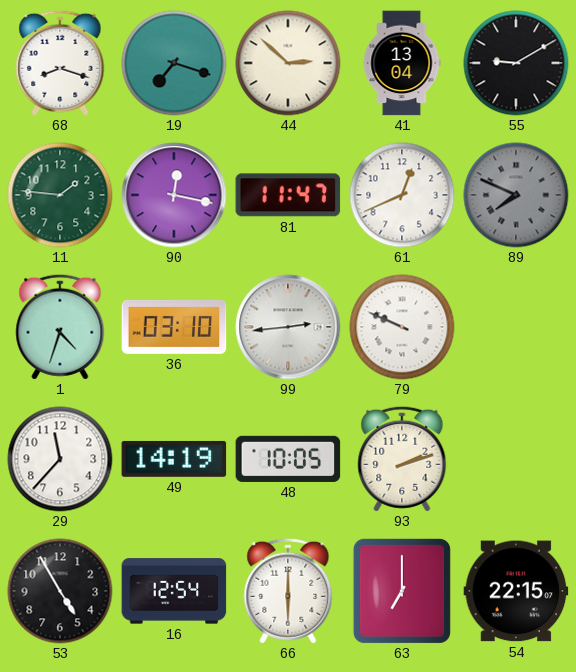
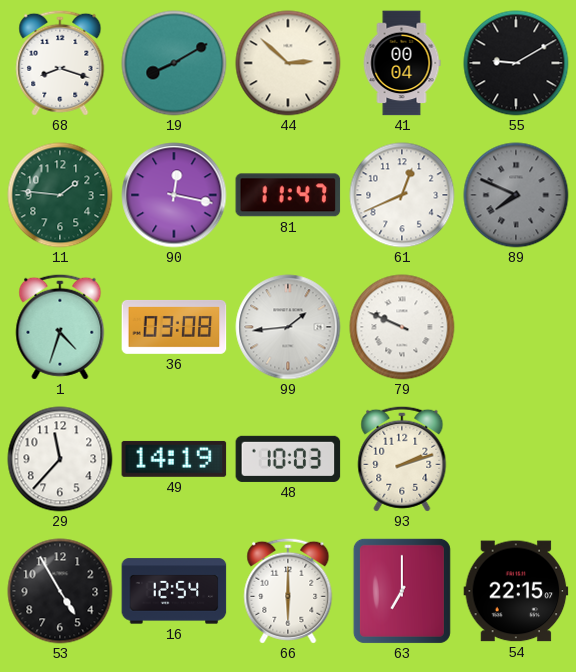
19: 7:18 -> 8:10 (174, 63)
41: 13:04 -> 00:04 (402, 63)
36: 03:10 -> 03:08 (174, 327)
99: 2:44 -> 1:44 (288, 327)
48: 10:05 -> 10:03 (288, 459)
